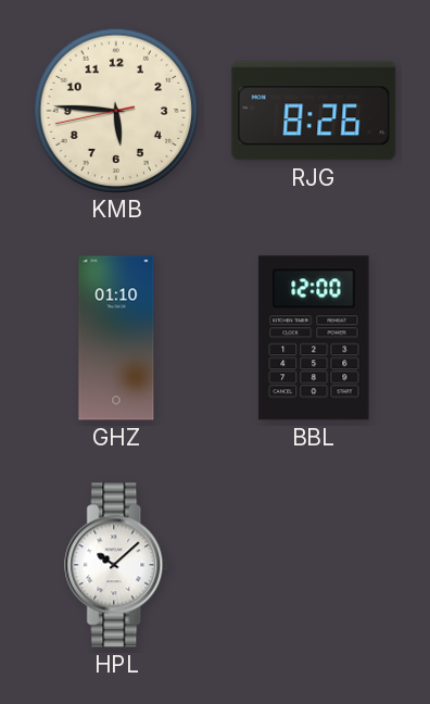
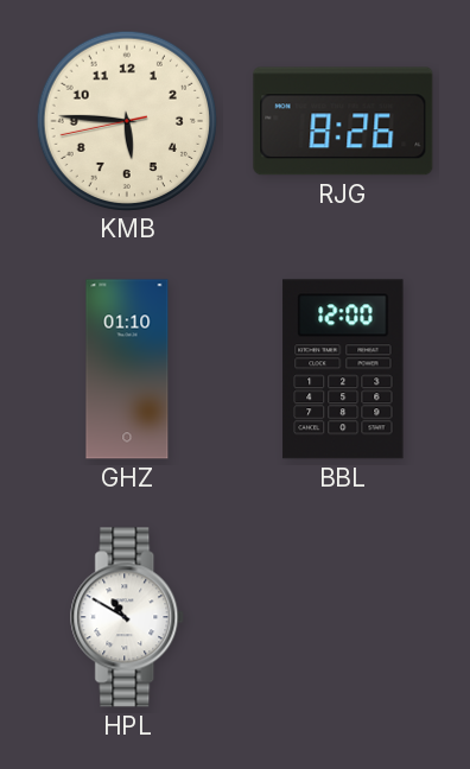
HPL: 10:08 -> 10:50 (128, 617)
